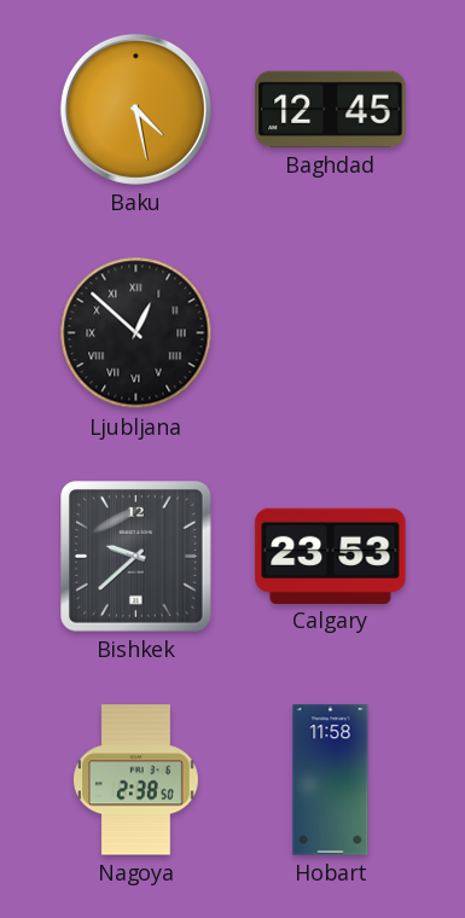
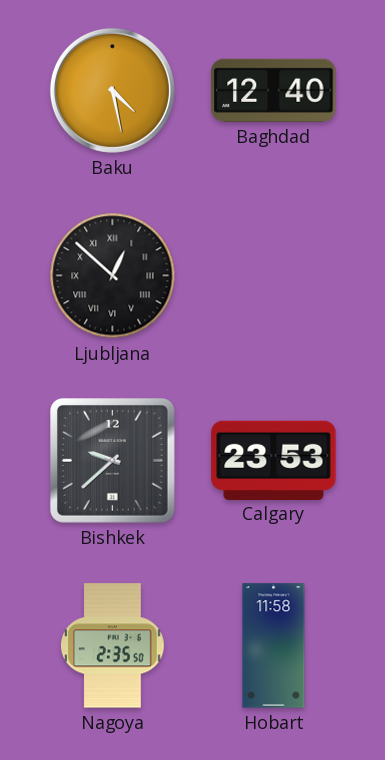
Baghdad: 12:45 -> 12:40 (274, 90)
Nagoya: 2:38 -> 2:35 (113, 646)
